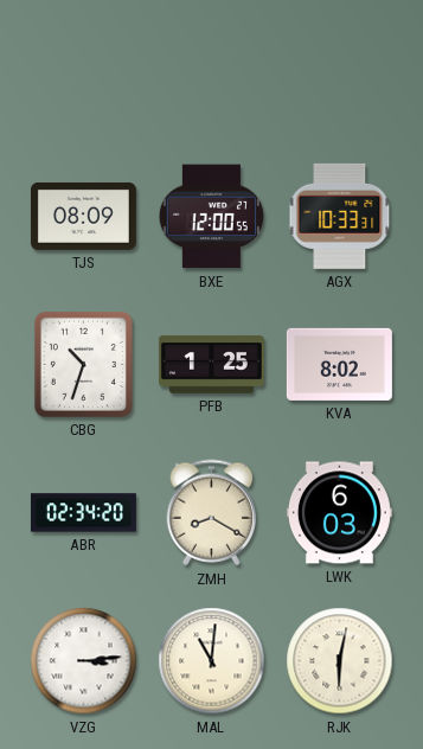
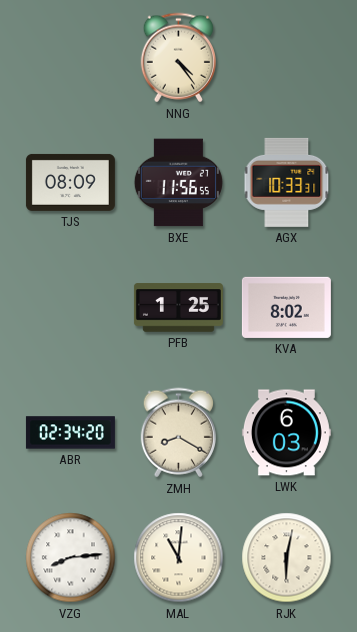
NNG: none -> 4:24 (178, 58)
BXE: 12:00 -> 11:56 (178, 183)
CBG: 10:33 -> none (83, 364)
VZG: 3:14 -> 8:14 (71, 558)
